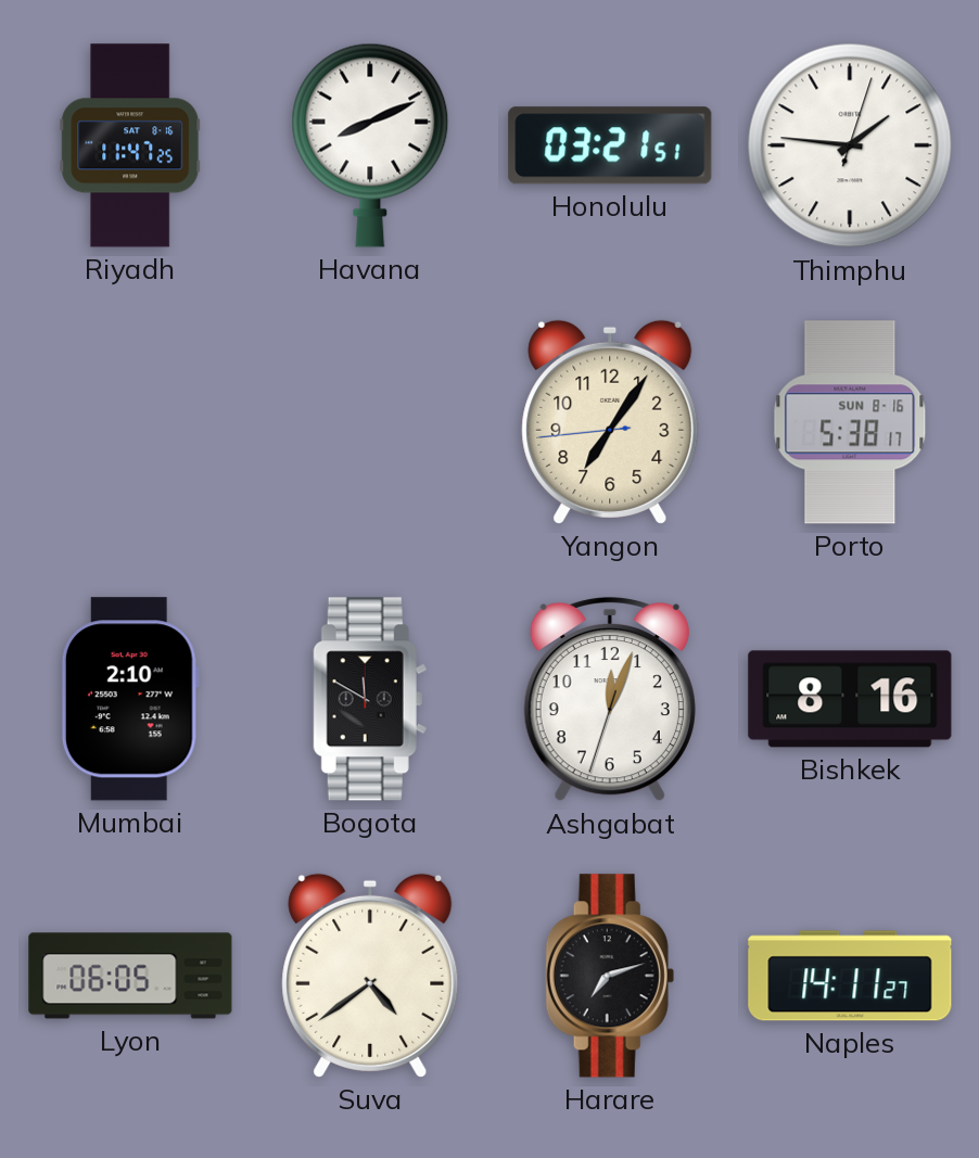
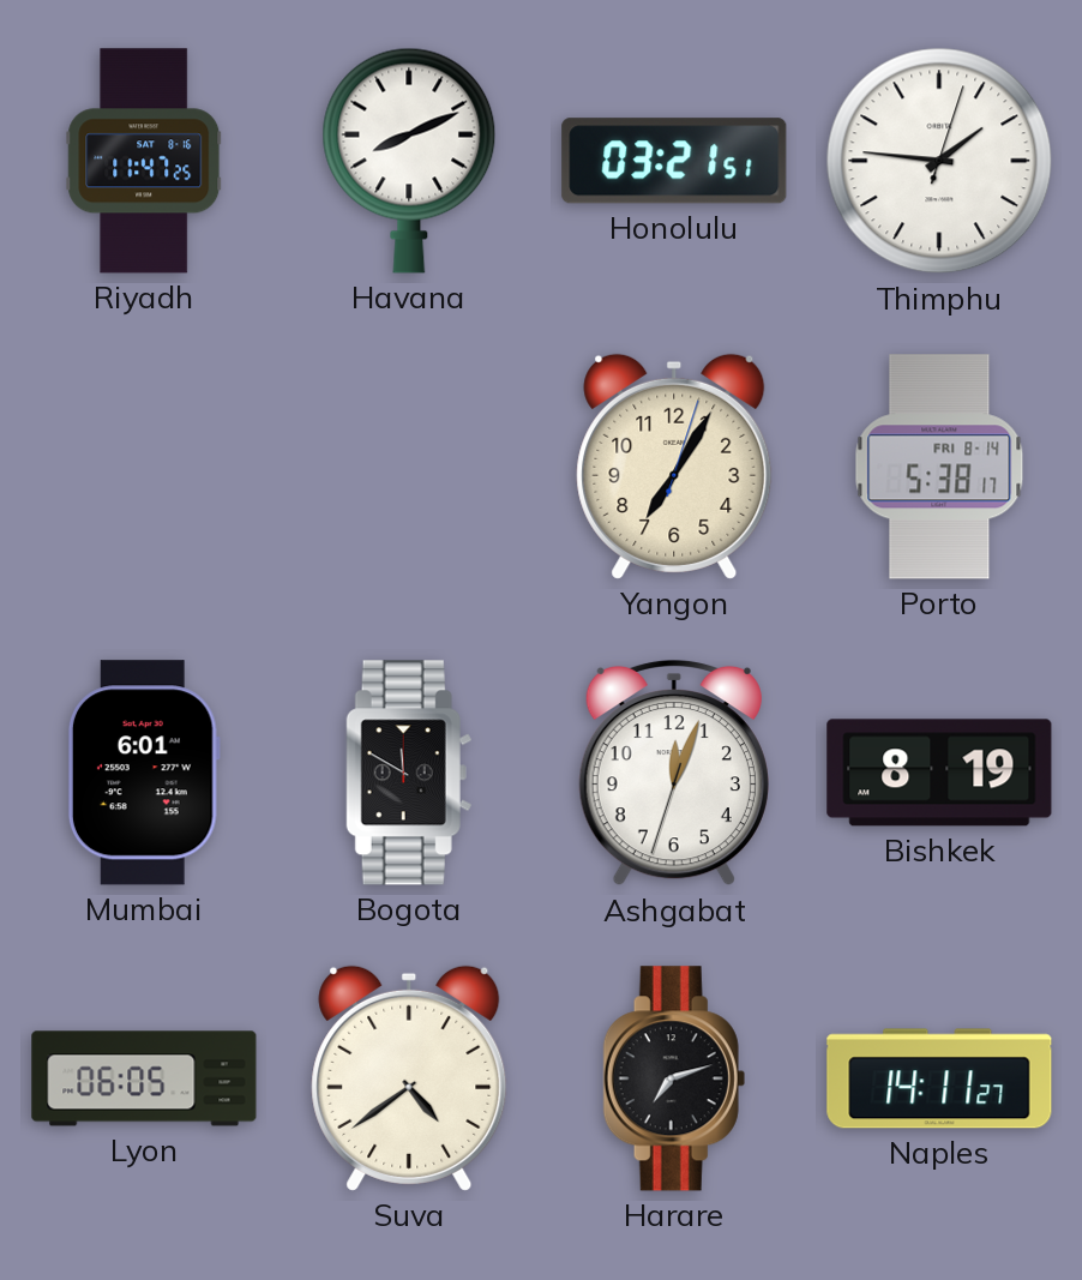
Yangon: 7:05:44 -> 7:05:03 (674, 467)
Porto date: SUN 8-16 -> FRI 8-14 (939, 467)
Mumbai: 2:10 -> 6:01 (144, 773)
Bishkek: 8:16 -> 8:19 (939, 773)
